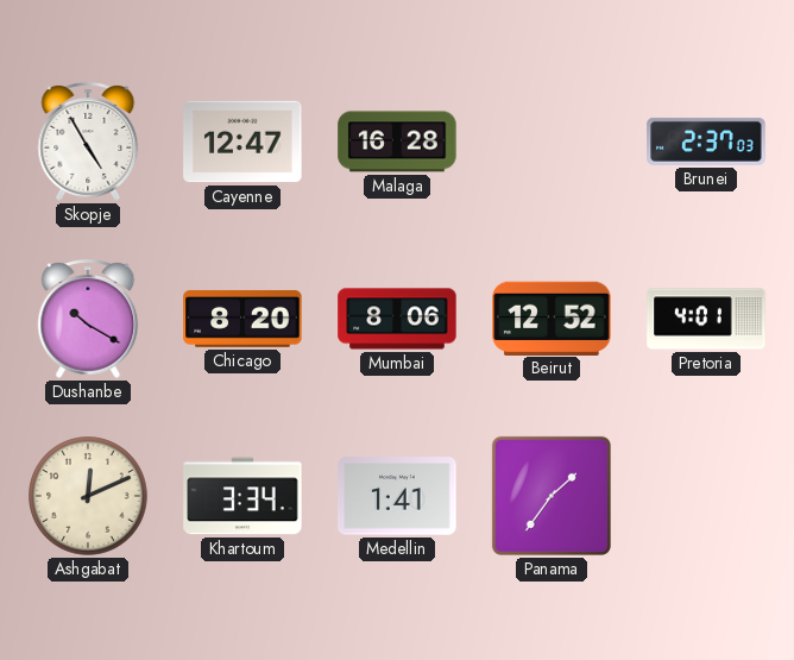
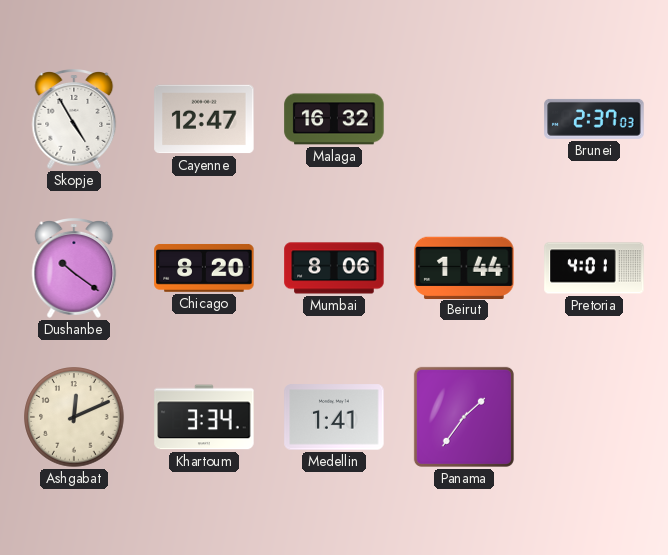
Malaga: 16:28 -> 16:32 (334, 119)
Dushanbe: 10:20 -> 10:21 (74, 269)
Beirut: 12:52 -> 1:44 (464, 267)
